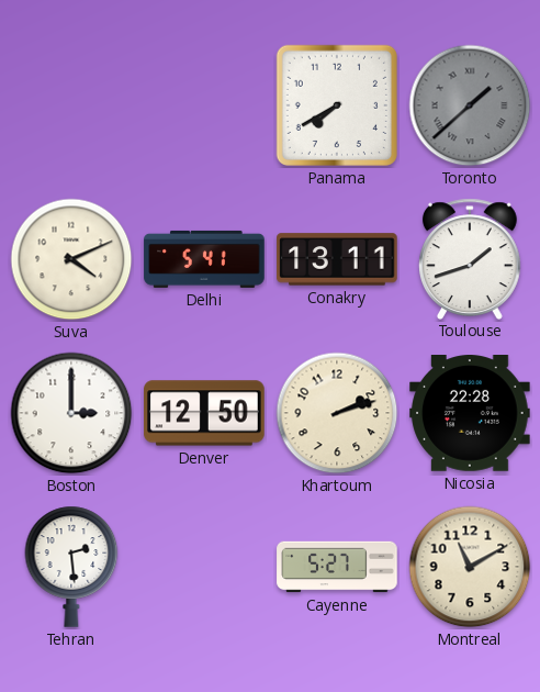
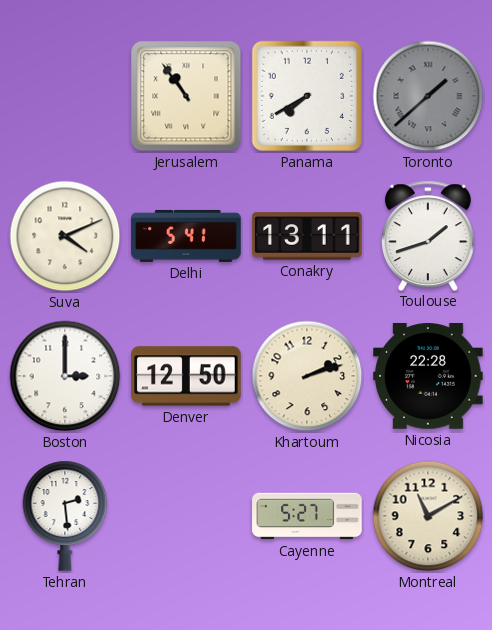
Jerusalem: none -> 10:54 (186, 96)
